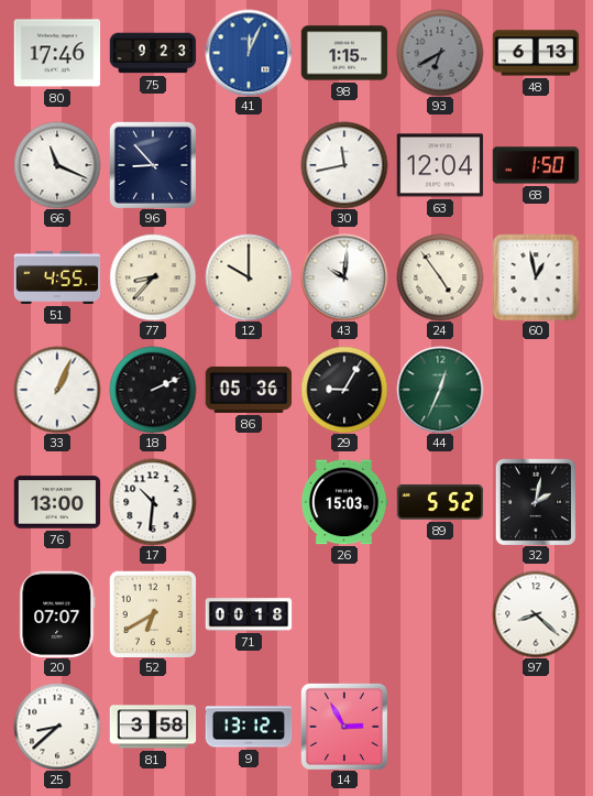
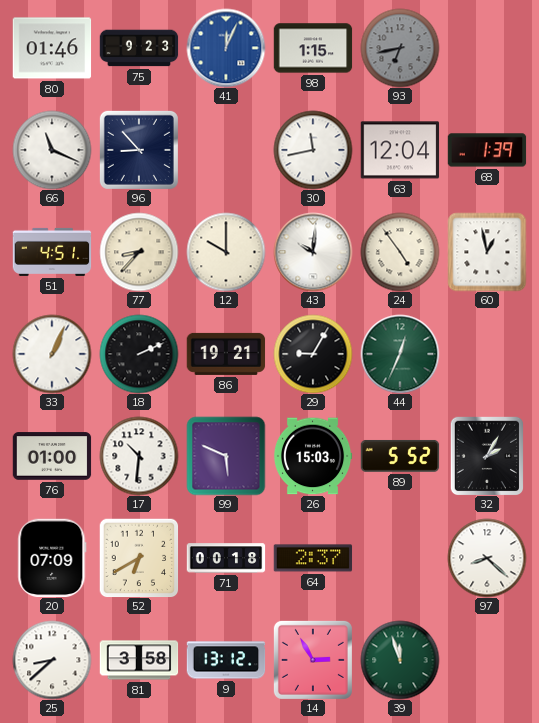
80: 17:46 -> 01:46 (52, 48)
93: 6:40 -> 6:43 (400, 48)
48: 6:13 -> none (536, 53)
68: 1:50 -> 1:39 (487, 150)
51: 4:55 -> 4:51 (52, 252)
86: 05:36 -> 19:21 (226, 354)
76: 13:00 -> 01:00 (52, 456)
99: none -> 5:49 (226, 456)
32: 2:02 -> 2:05 (486, 456)
20: 07:07 -> 07:09 (52, 558)
64: none -> 2:37 (313, 558)
39: none -> 11:57 (400, 660)
